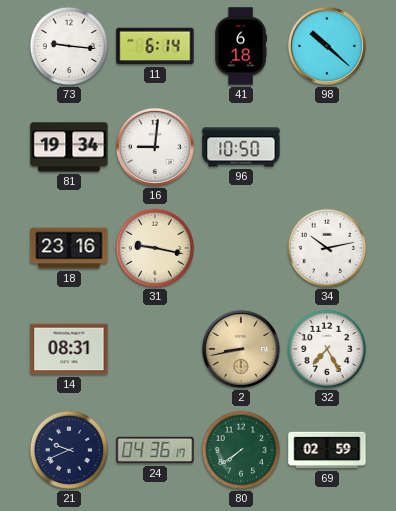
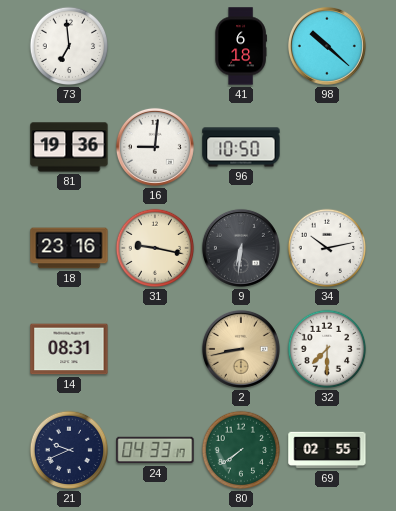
73: 9:16 -> 6:59 (69, 46)
11: 6:14 -> none (155, 46)
81: 19:34 -> 19:36 (69, 147)
9: none -> 6:31 (241, 248)
32: 7:25 -> 7:30 (327, 349)
24: 04:36 -> 04:33 (155, 450)
69: 02:59 -> 02:55 (327, 450)
